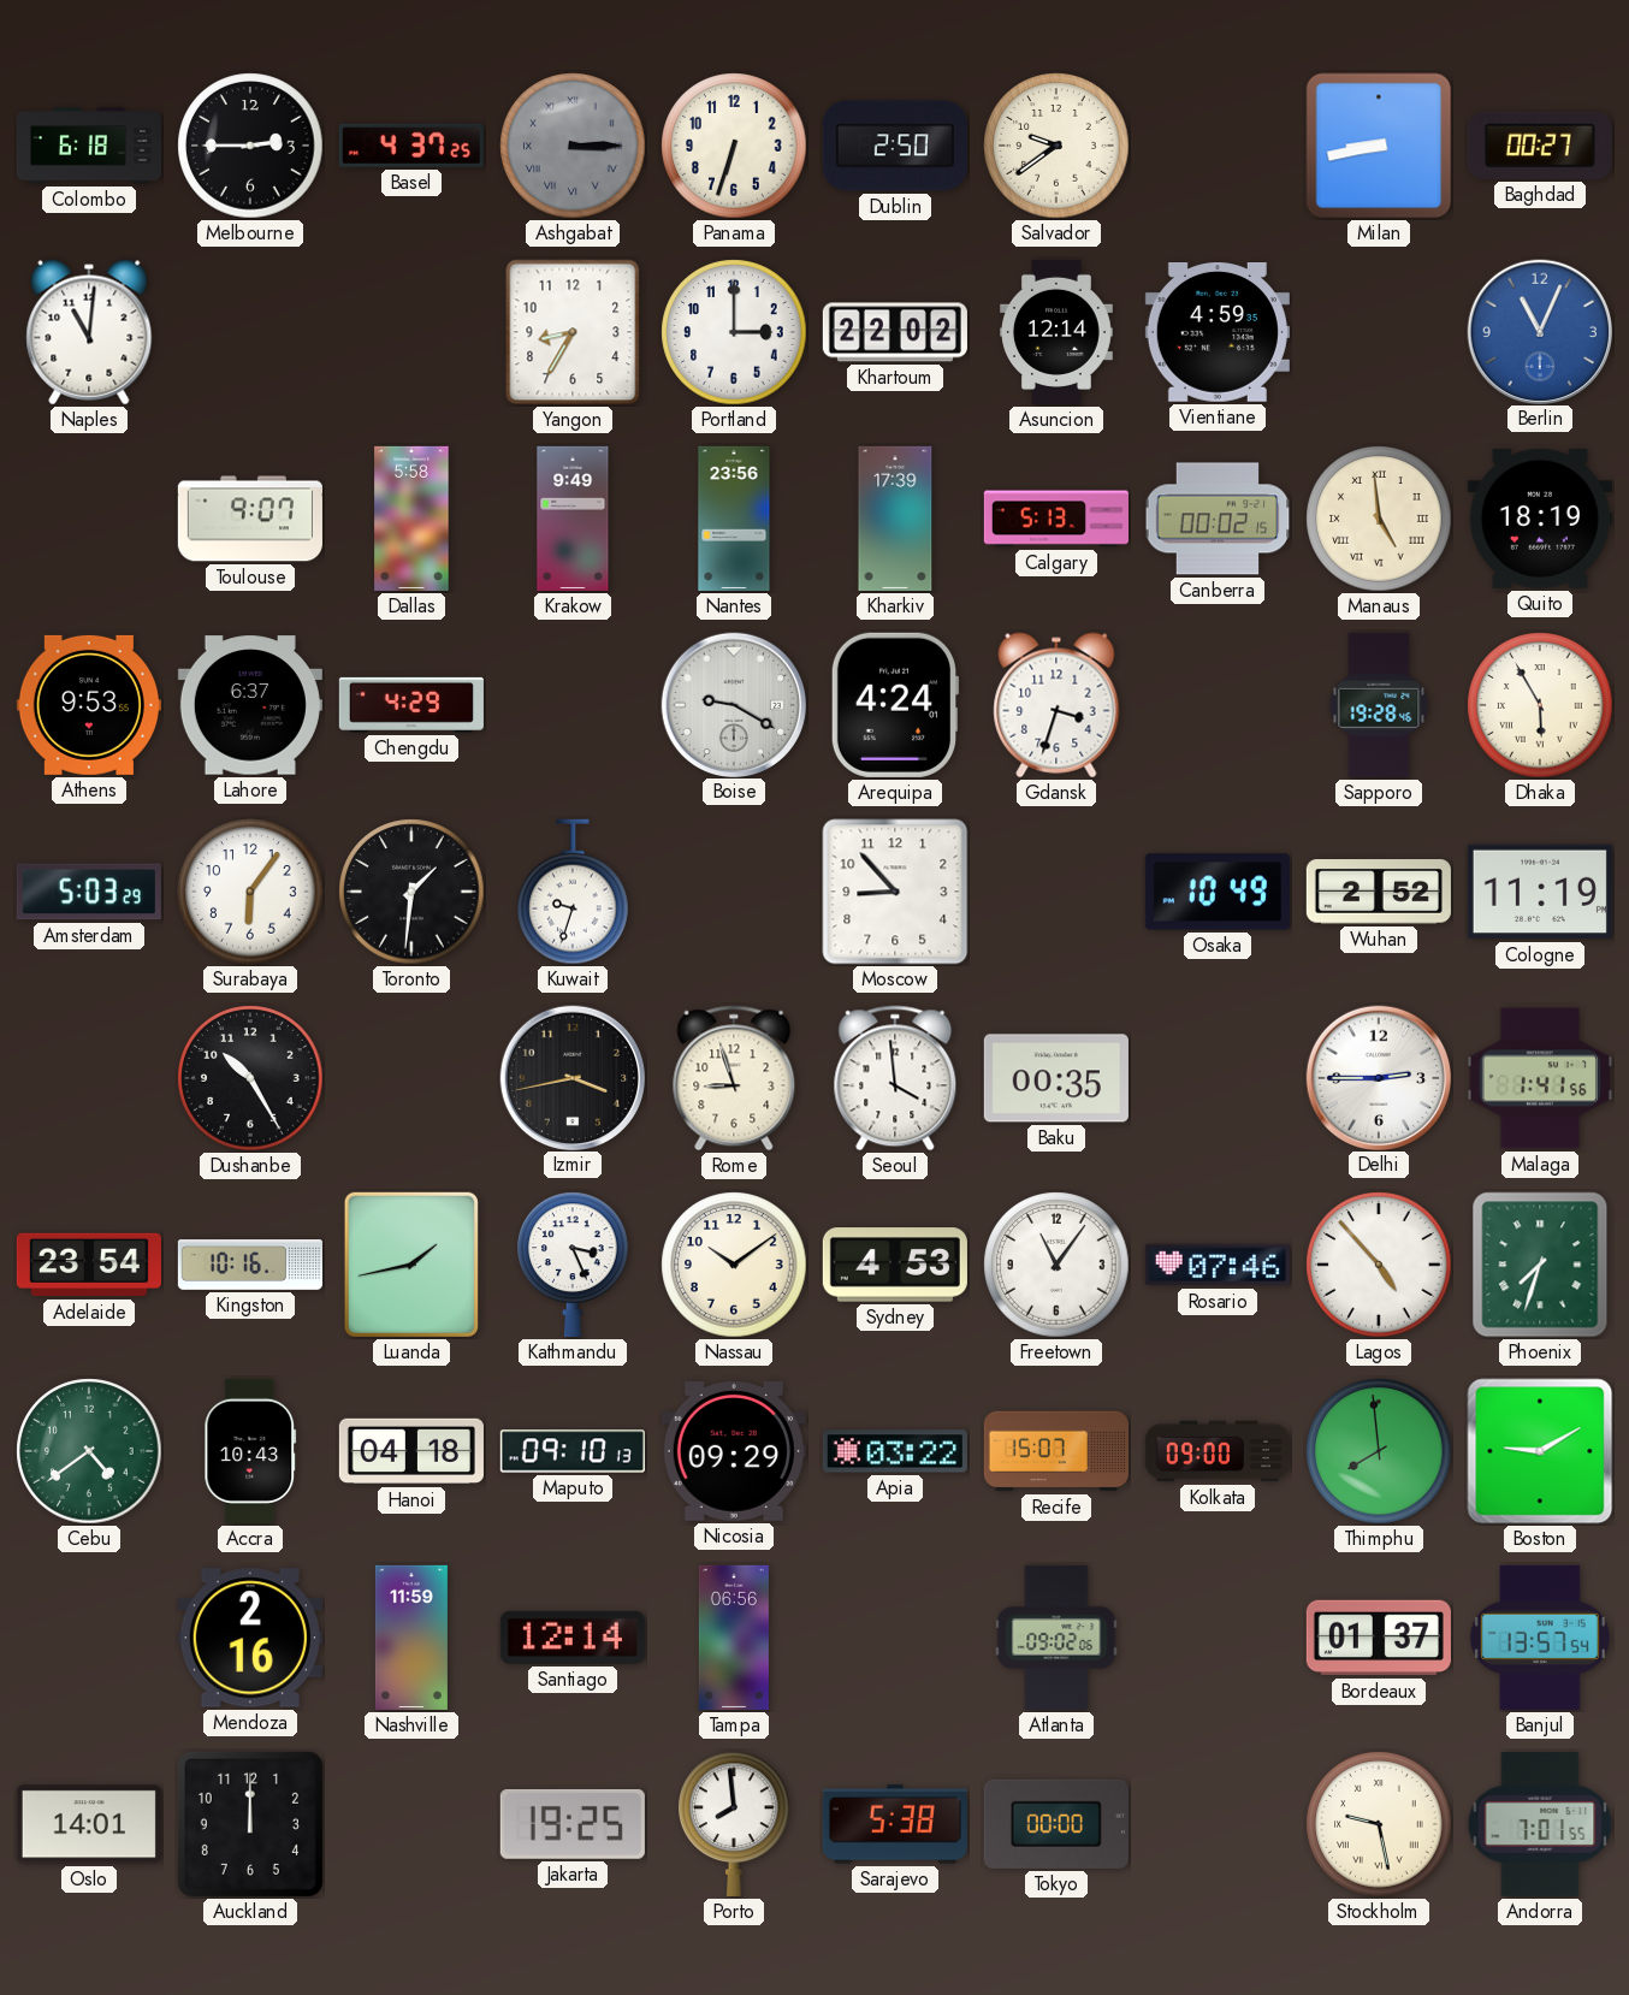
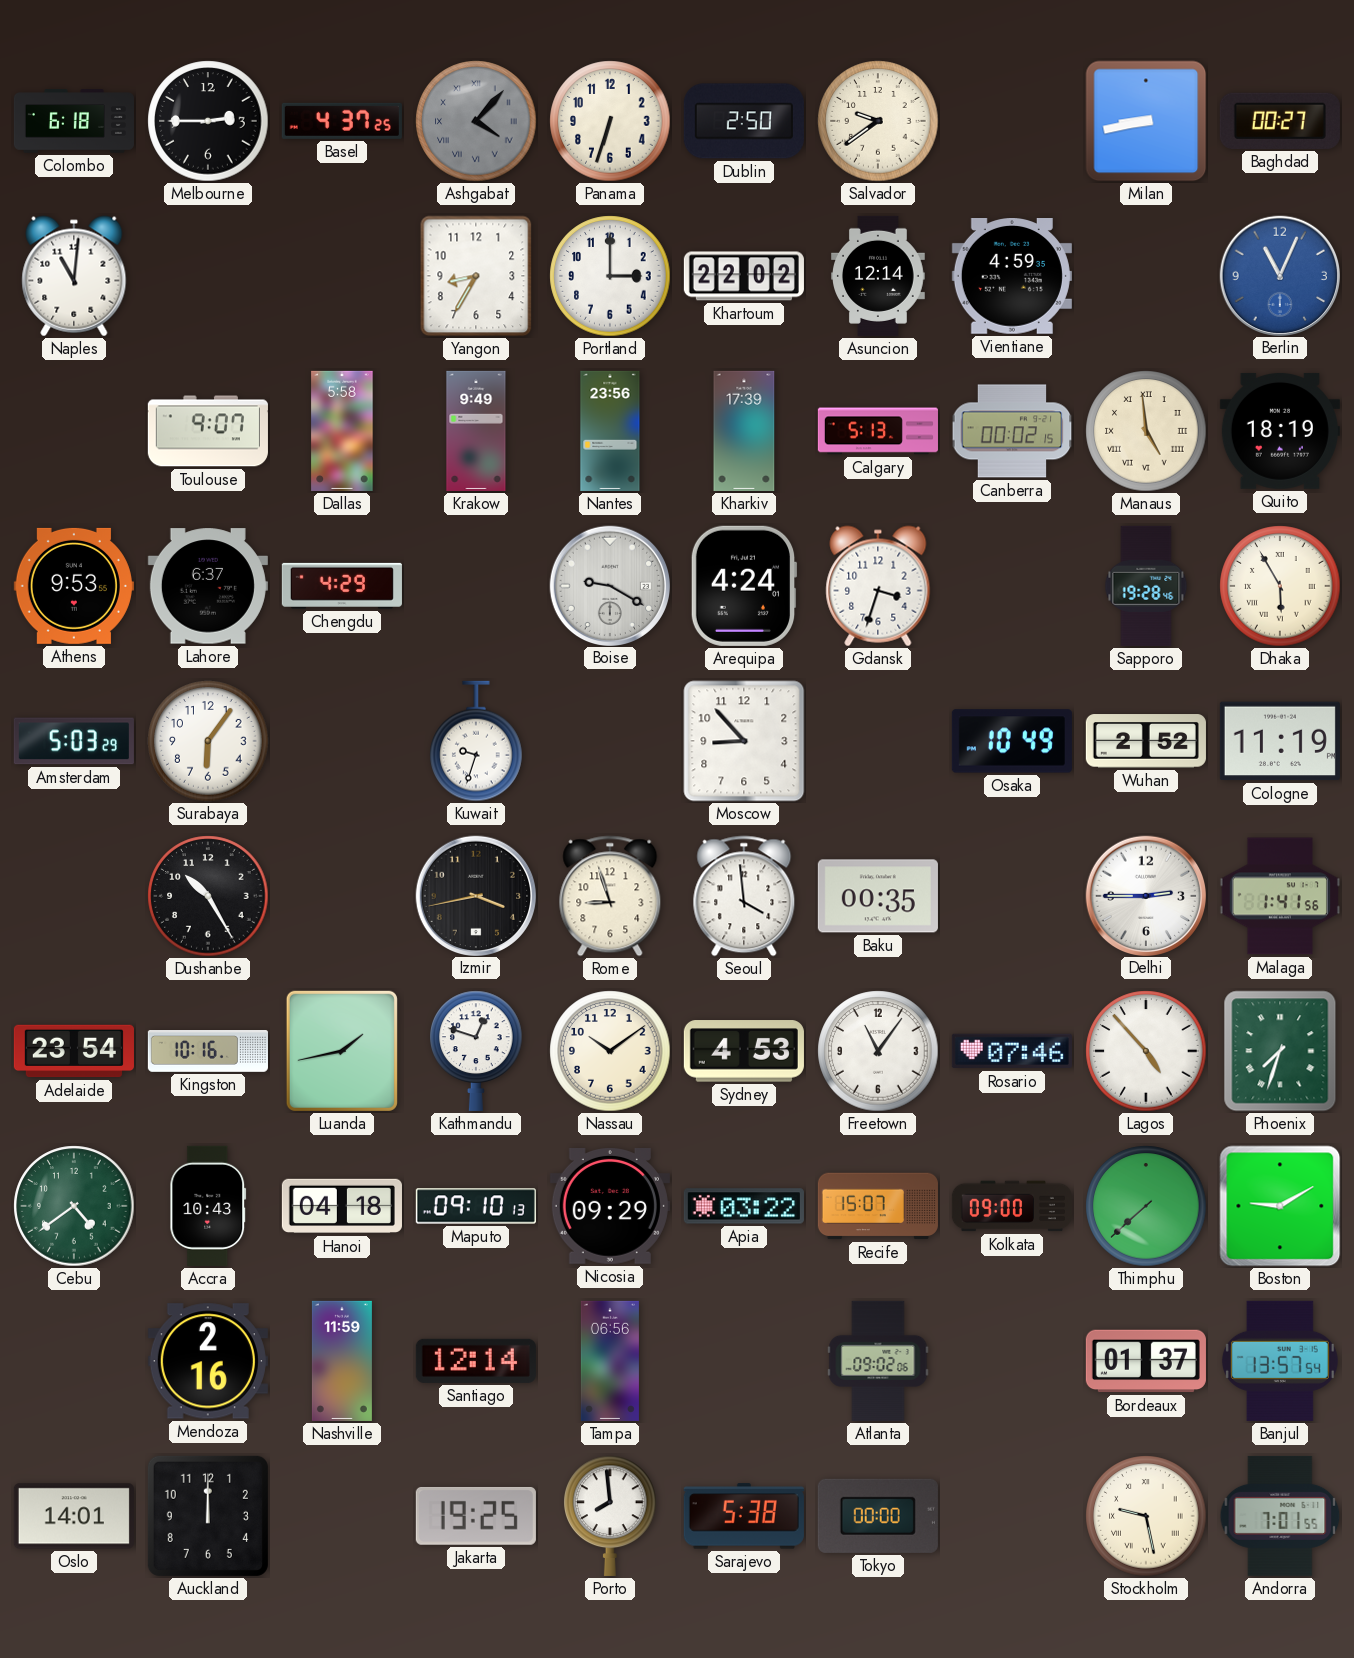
Ashgabat: 3:15 -> 4:07 (476, 121)
Toronto: 1:31 -> none (411, 892)
Kathmandu: 3:26 -> 12:48 (476, 1051)
Thimphu: 7:59 -> 7:38 (1146, 1206)
